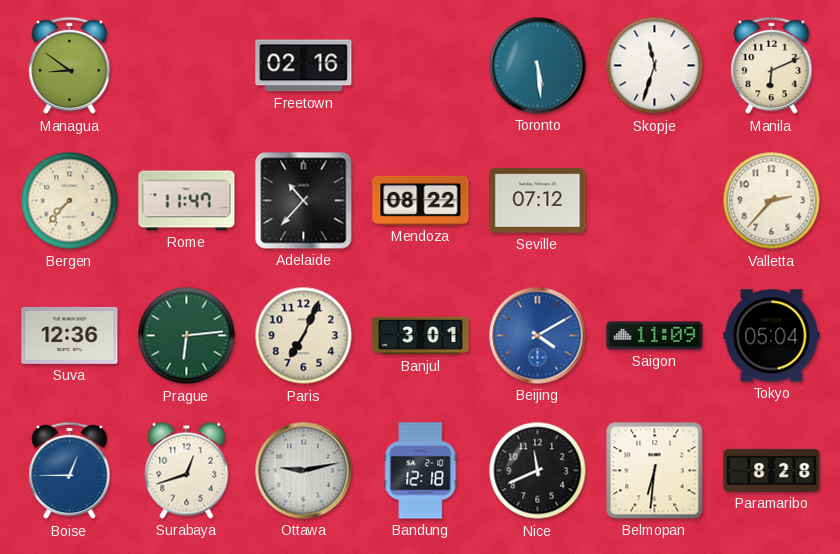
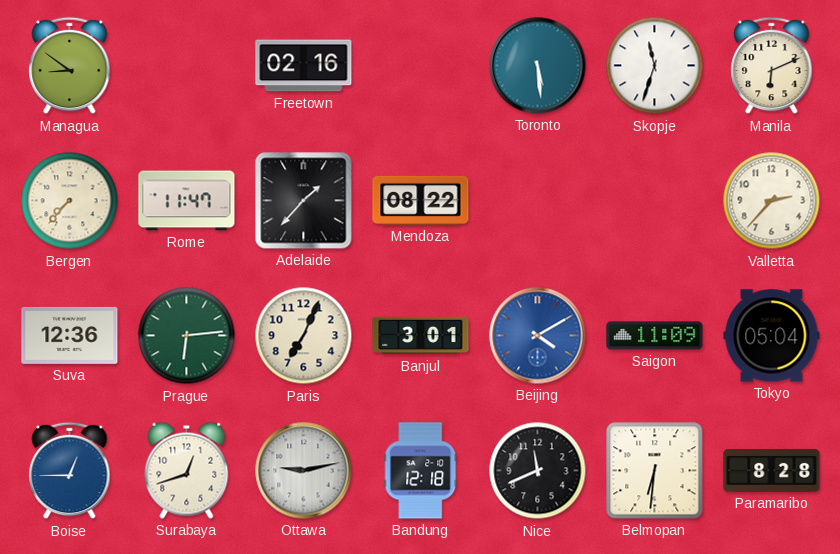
Adelaide: 10:37 -> 1:37 (304, 201)
Seville: 07:12 -> none (538, 201)
